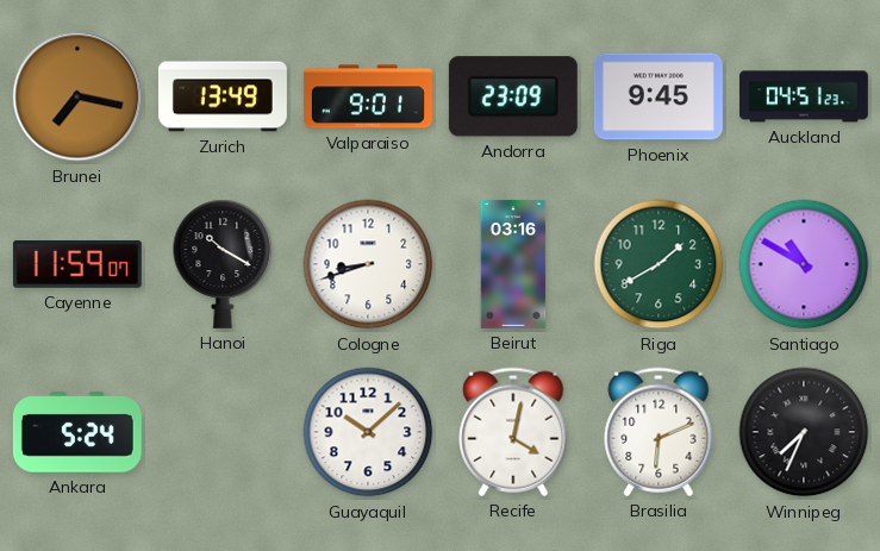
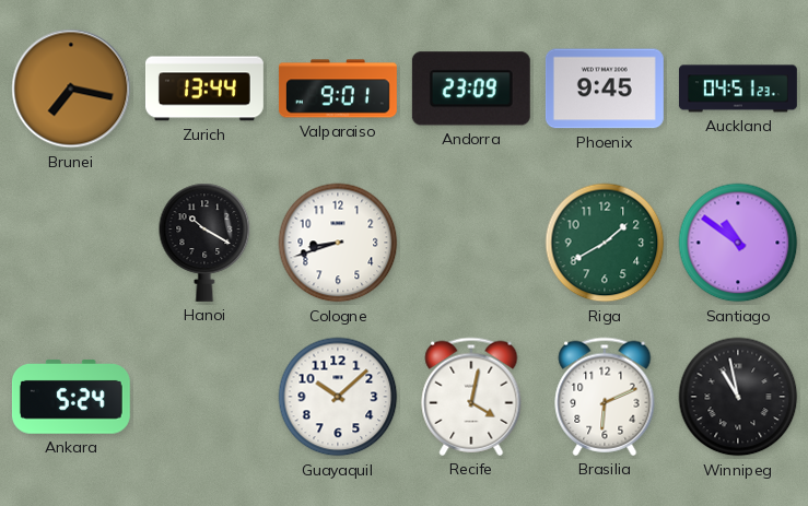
Zurich: 13:49 -> 13:44 (204, 89)
Cayenne: 11:59 -> none (77, 264)
Beirut: 03:16 -> none (513, 264)
Santiago: 10:50 -> 10:51 (738, 243)
Winnipeg: 7:34 -> 10:58 (738, 397)
